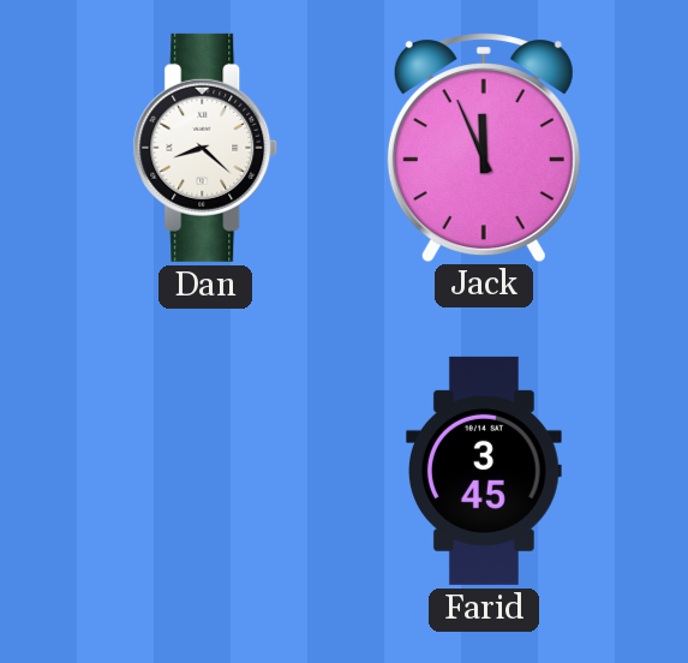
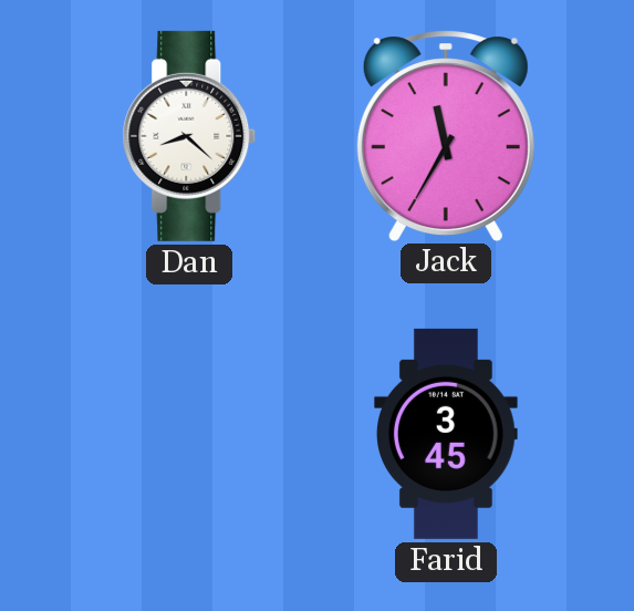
Jack: 11:56 -> 11:35 (446, 135)
